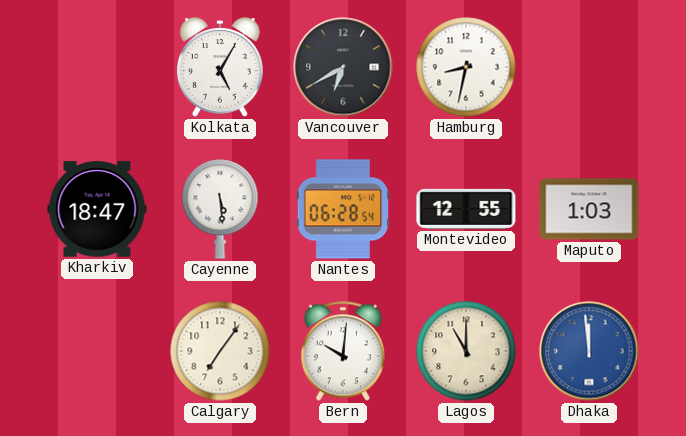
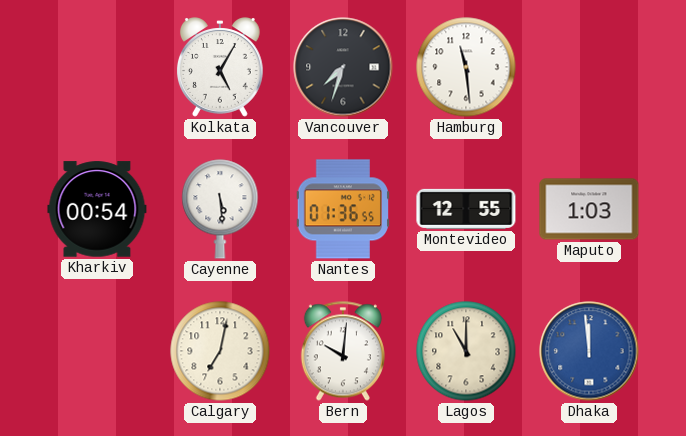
Vancouver: 6:40 -> 7:33 (343, 67)
Hamburg: 8:32 -> 11:29 (466, 67)
Kharkiv: 18:47 -> 00:54 (97, 209)
Nantes: 06:28 -> 01:36 (343, 209)
Calgary: 7:06 -> 7:02 (220, 351)
